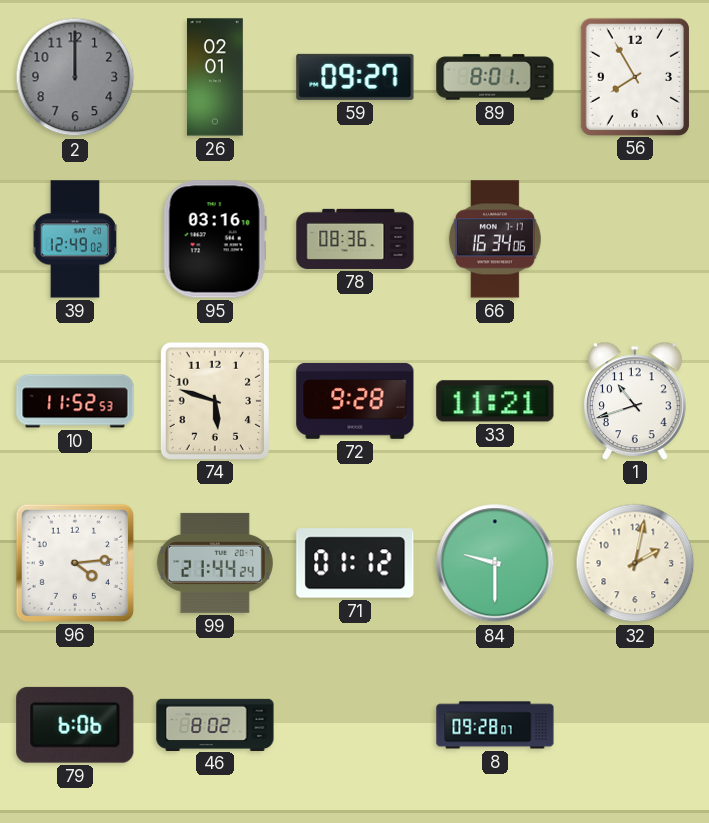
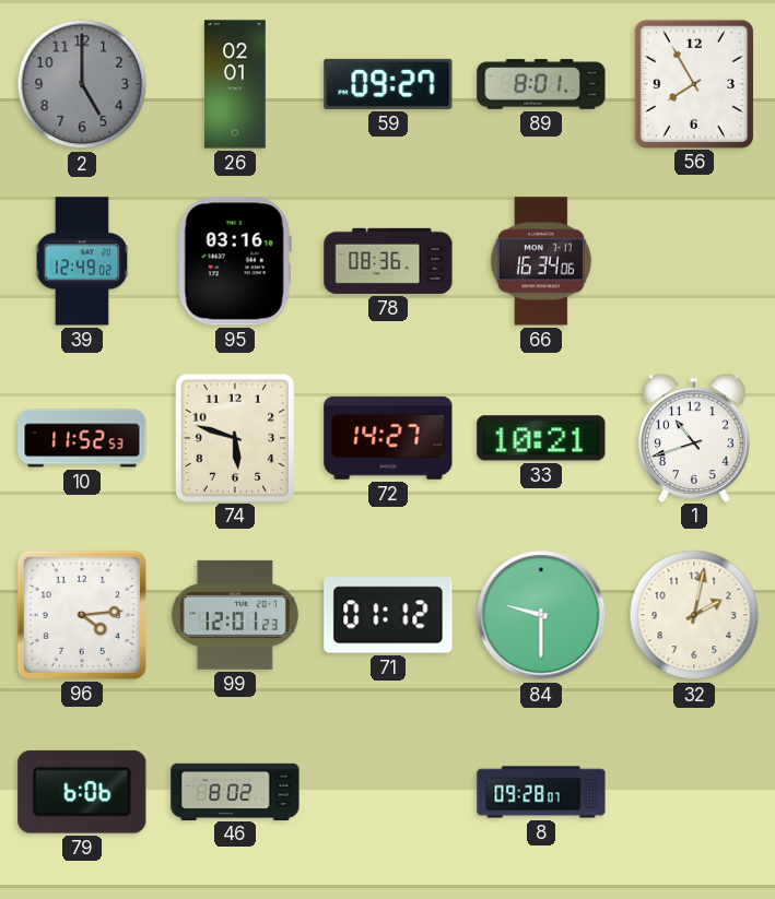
2: 12:00 -> 5:00 (82, 84)
72: 9:28 -> 14:27 (388, 438)
33: 11:21 -> 10:21 (541, 438)
99: 21:44 -> 12:01 (235, 615)
